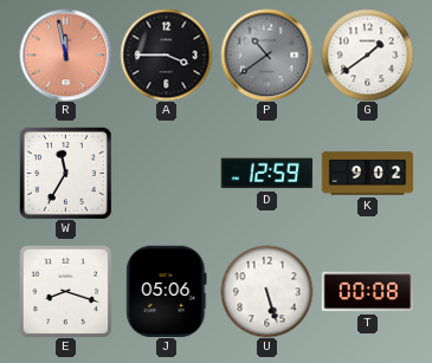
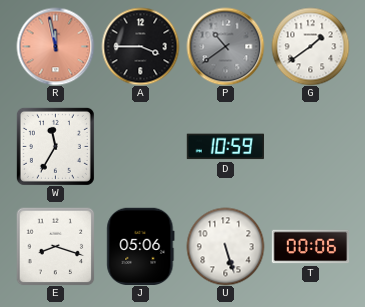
D: 12:59 -> 10:59 (225, 147)
K: 9:02 -> none (367, 174)
T: 00:08 -> 00:06 (310, 247)
